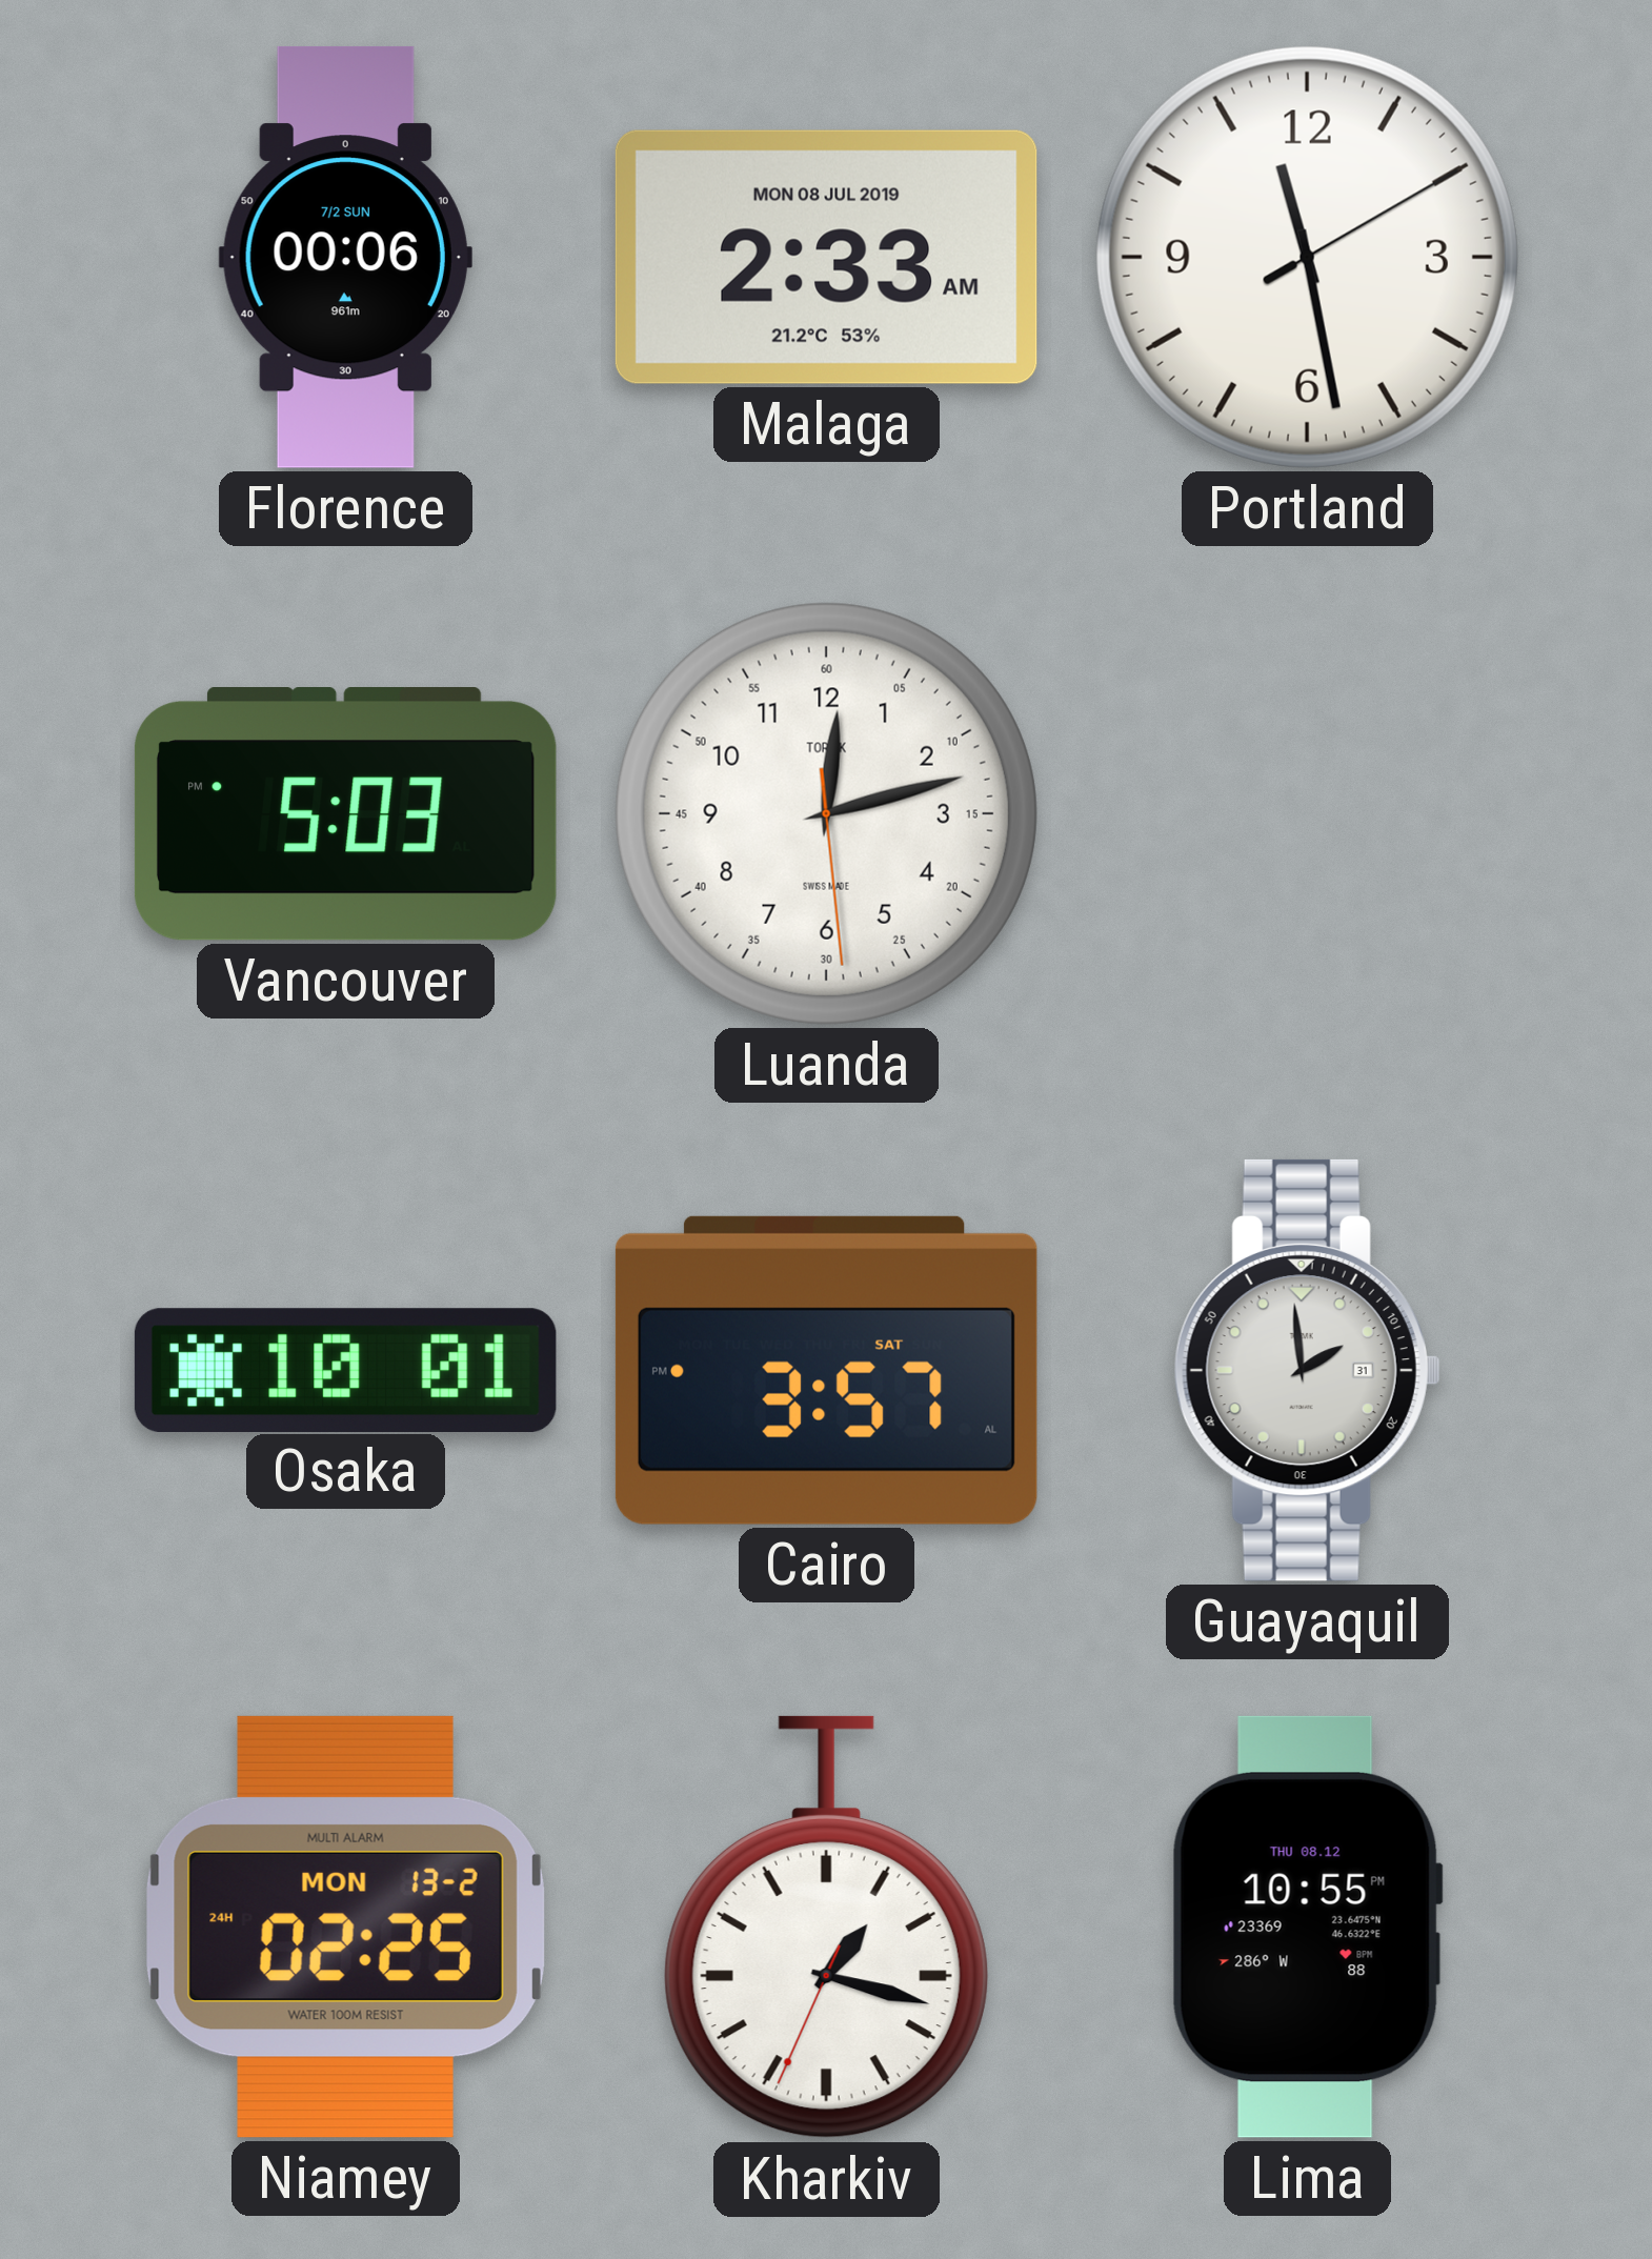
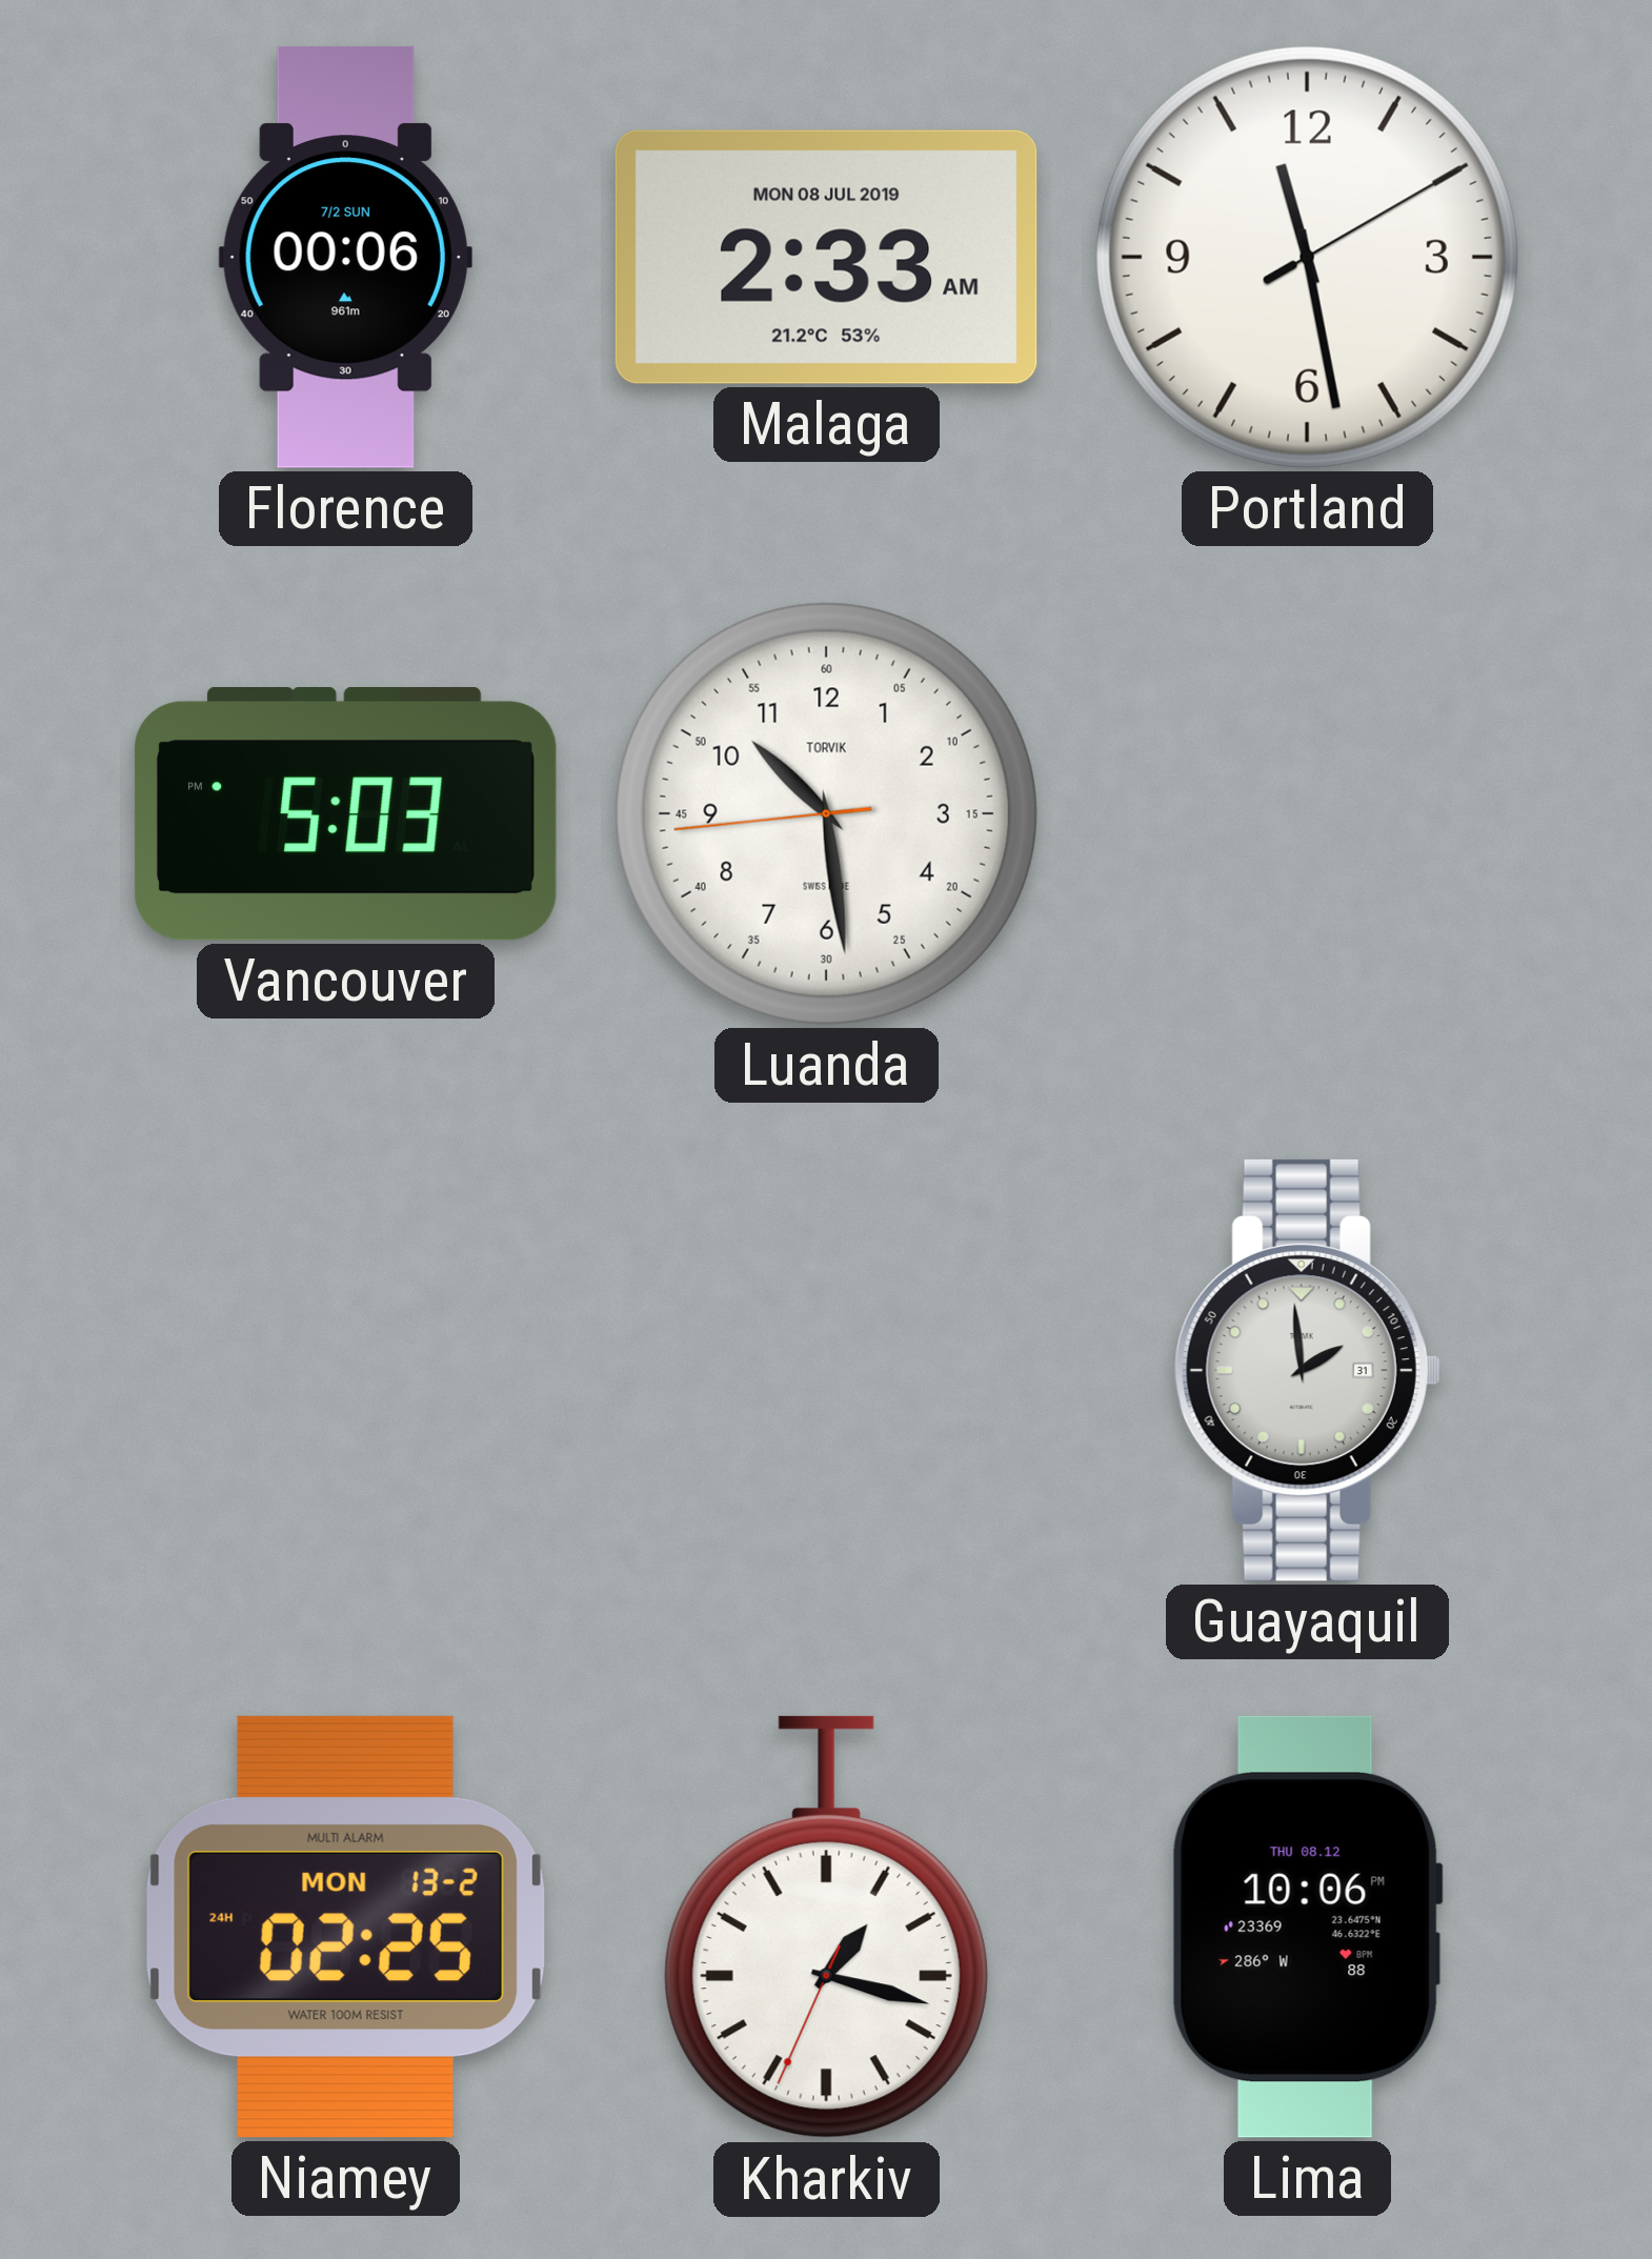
Luanda: 12:12 -> 10:28 (826, 813)
Osaka: 10:01 -> none (345, 1370)
Cairo: 3:57 -> none (826, 1370)
Lima: 10:55 -> 10:06 (1307, 1927)
